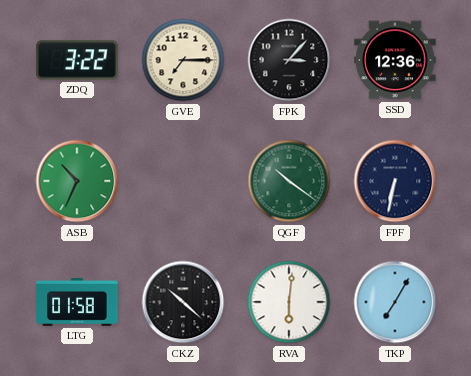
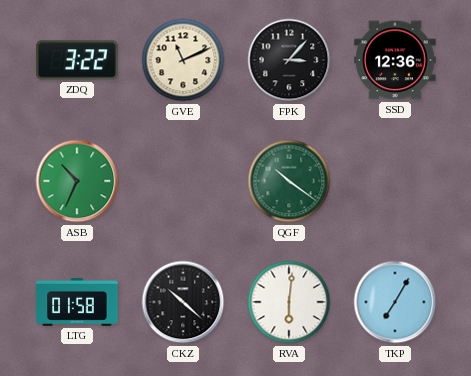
GVE: 7:15 -> 11:11 (183, 60)
FPF: 6:32 -> none (395, 181)
